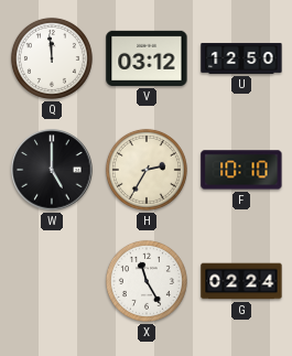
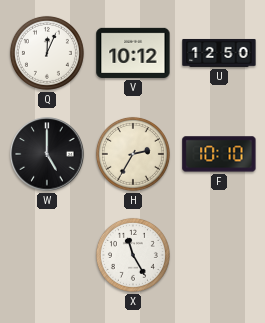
Q: 11:59 -> 12:04 (47, 53)
V: 03:12 -> 10:12 (133, 53)
G: 02:24 -> none (241, 281)
